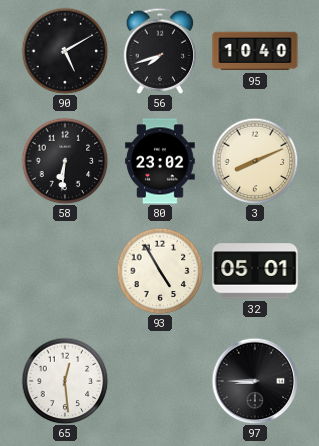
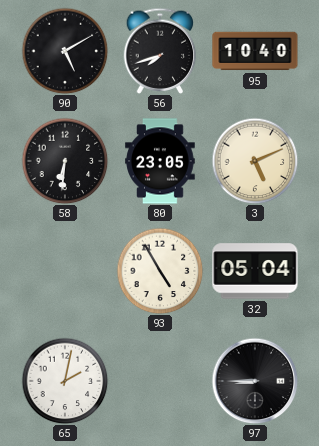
80: 23:02 -> 23:05 (160, 161)
3: 8:11 -> 5:11 (255, 161)
32: 05:01 -> 05:04 (255, 271)
65: 12:29 -> 2:02 (65, 381)
